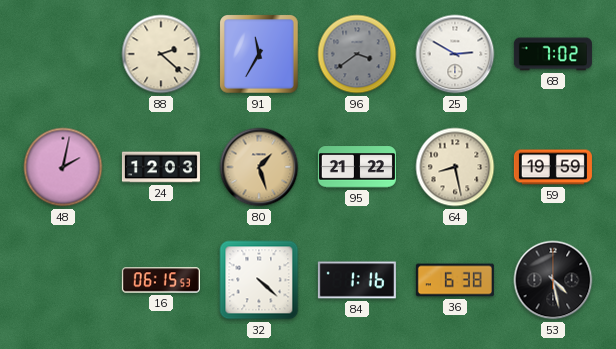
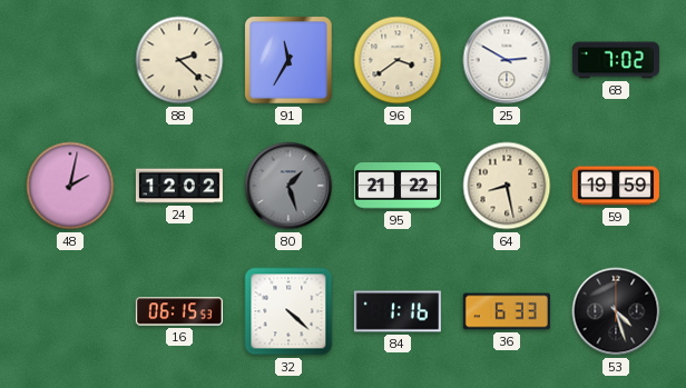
96 dial: grey -> cream (398, 60)
24: 12:03 -> 12:02 (179, 186)
80 dial: champagne -> grey (288, 186)
36: 6:38 -> 6:33 (507, 311)
53: 4:28 -> 4:27 (616, 311)
